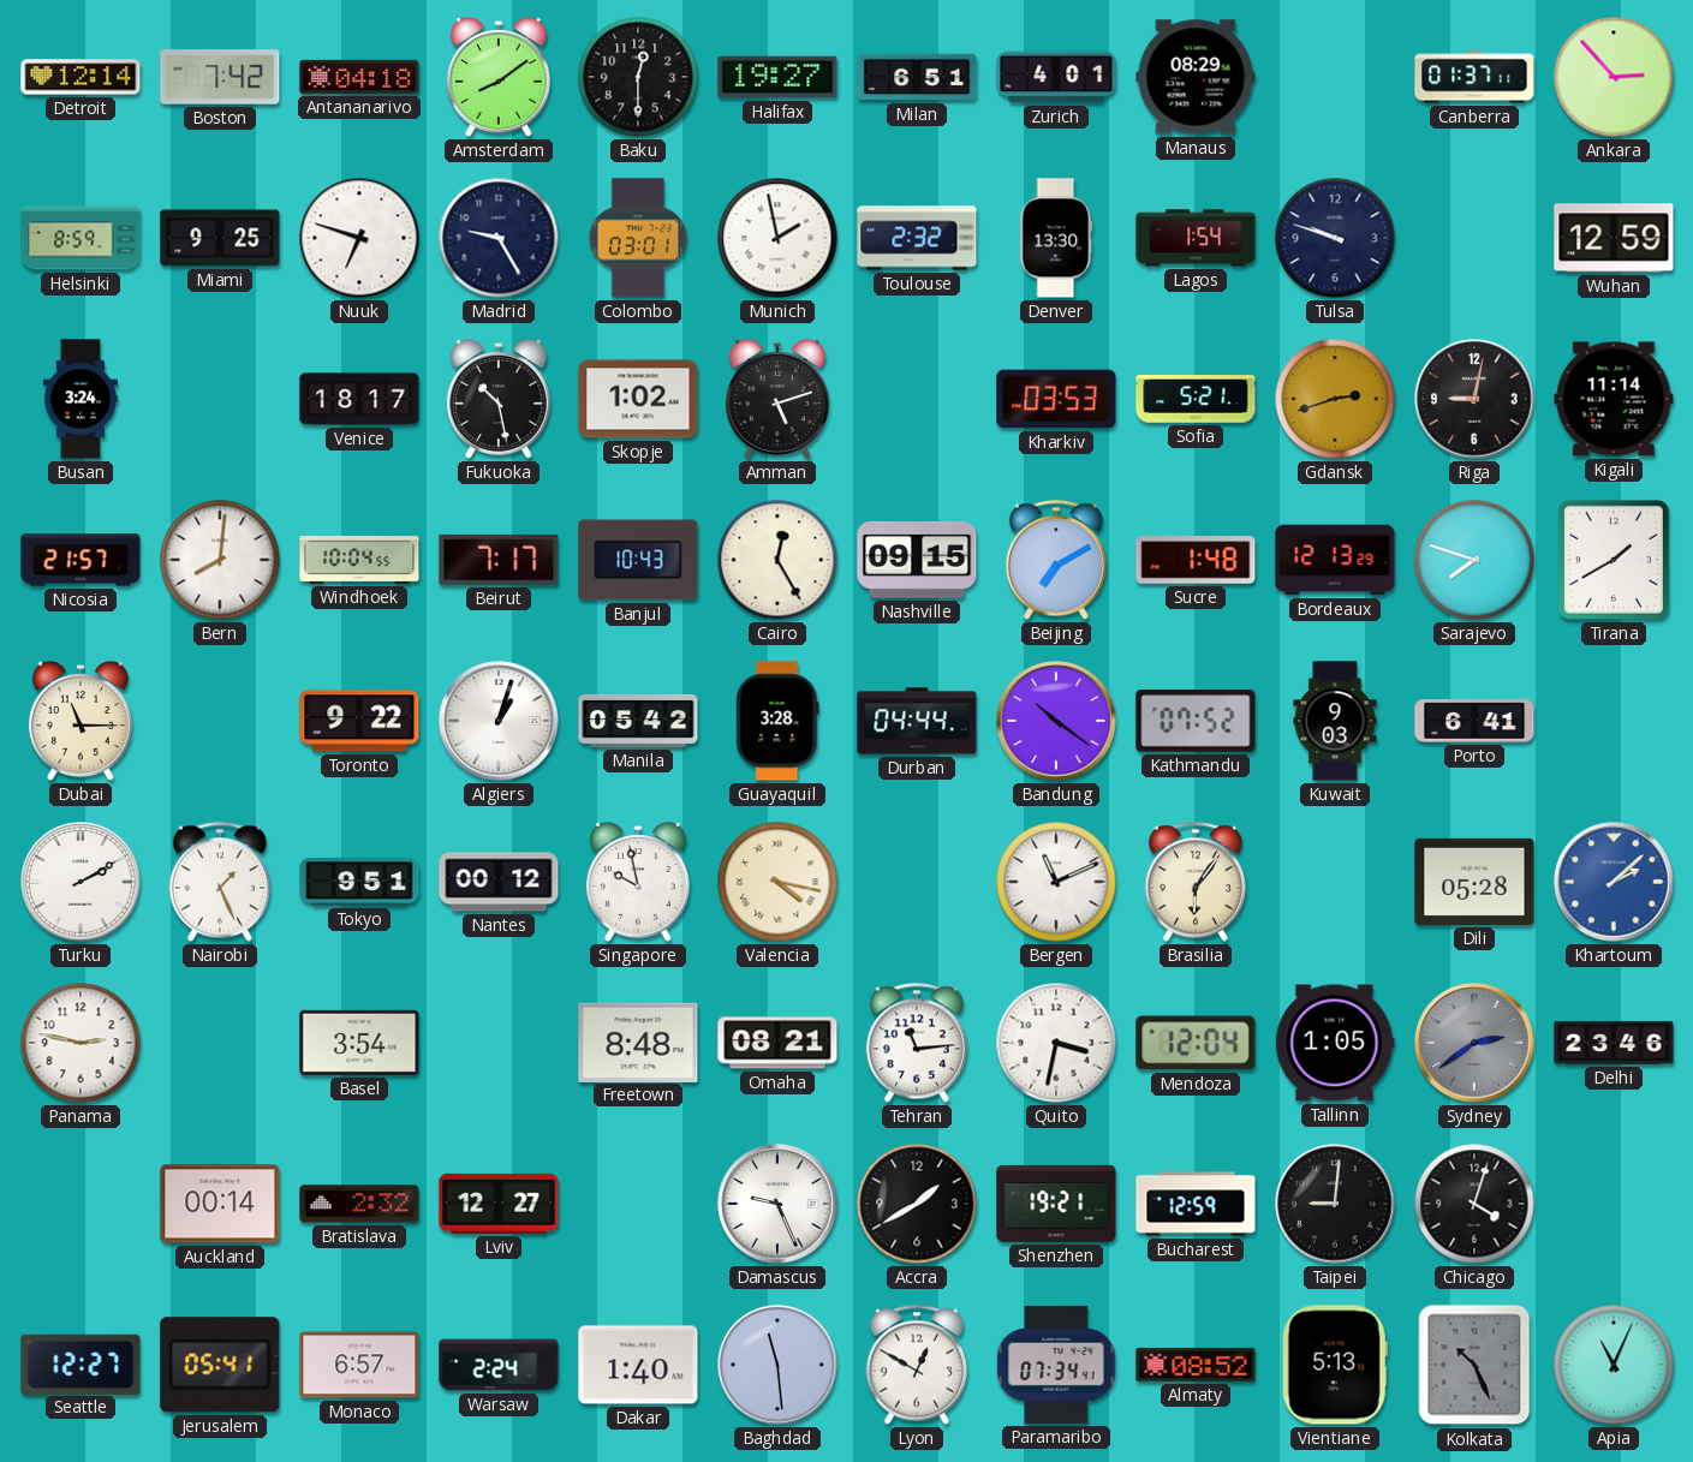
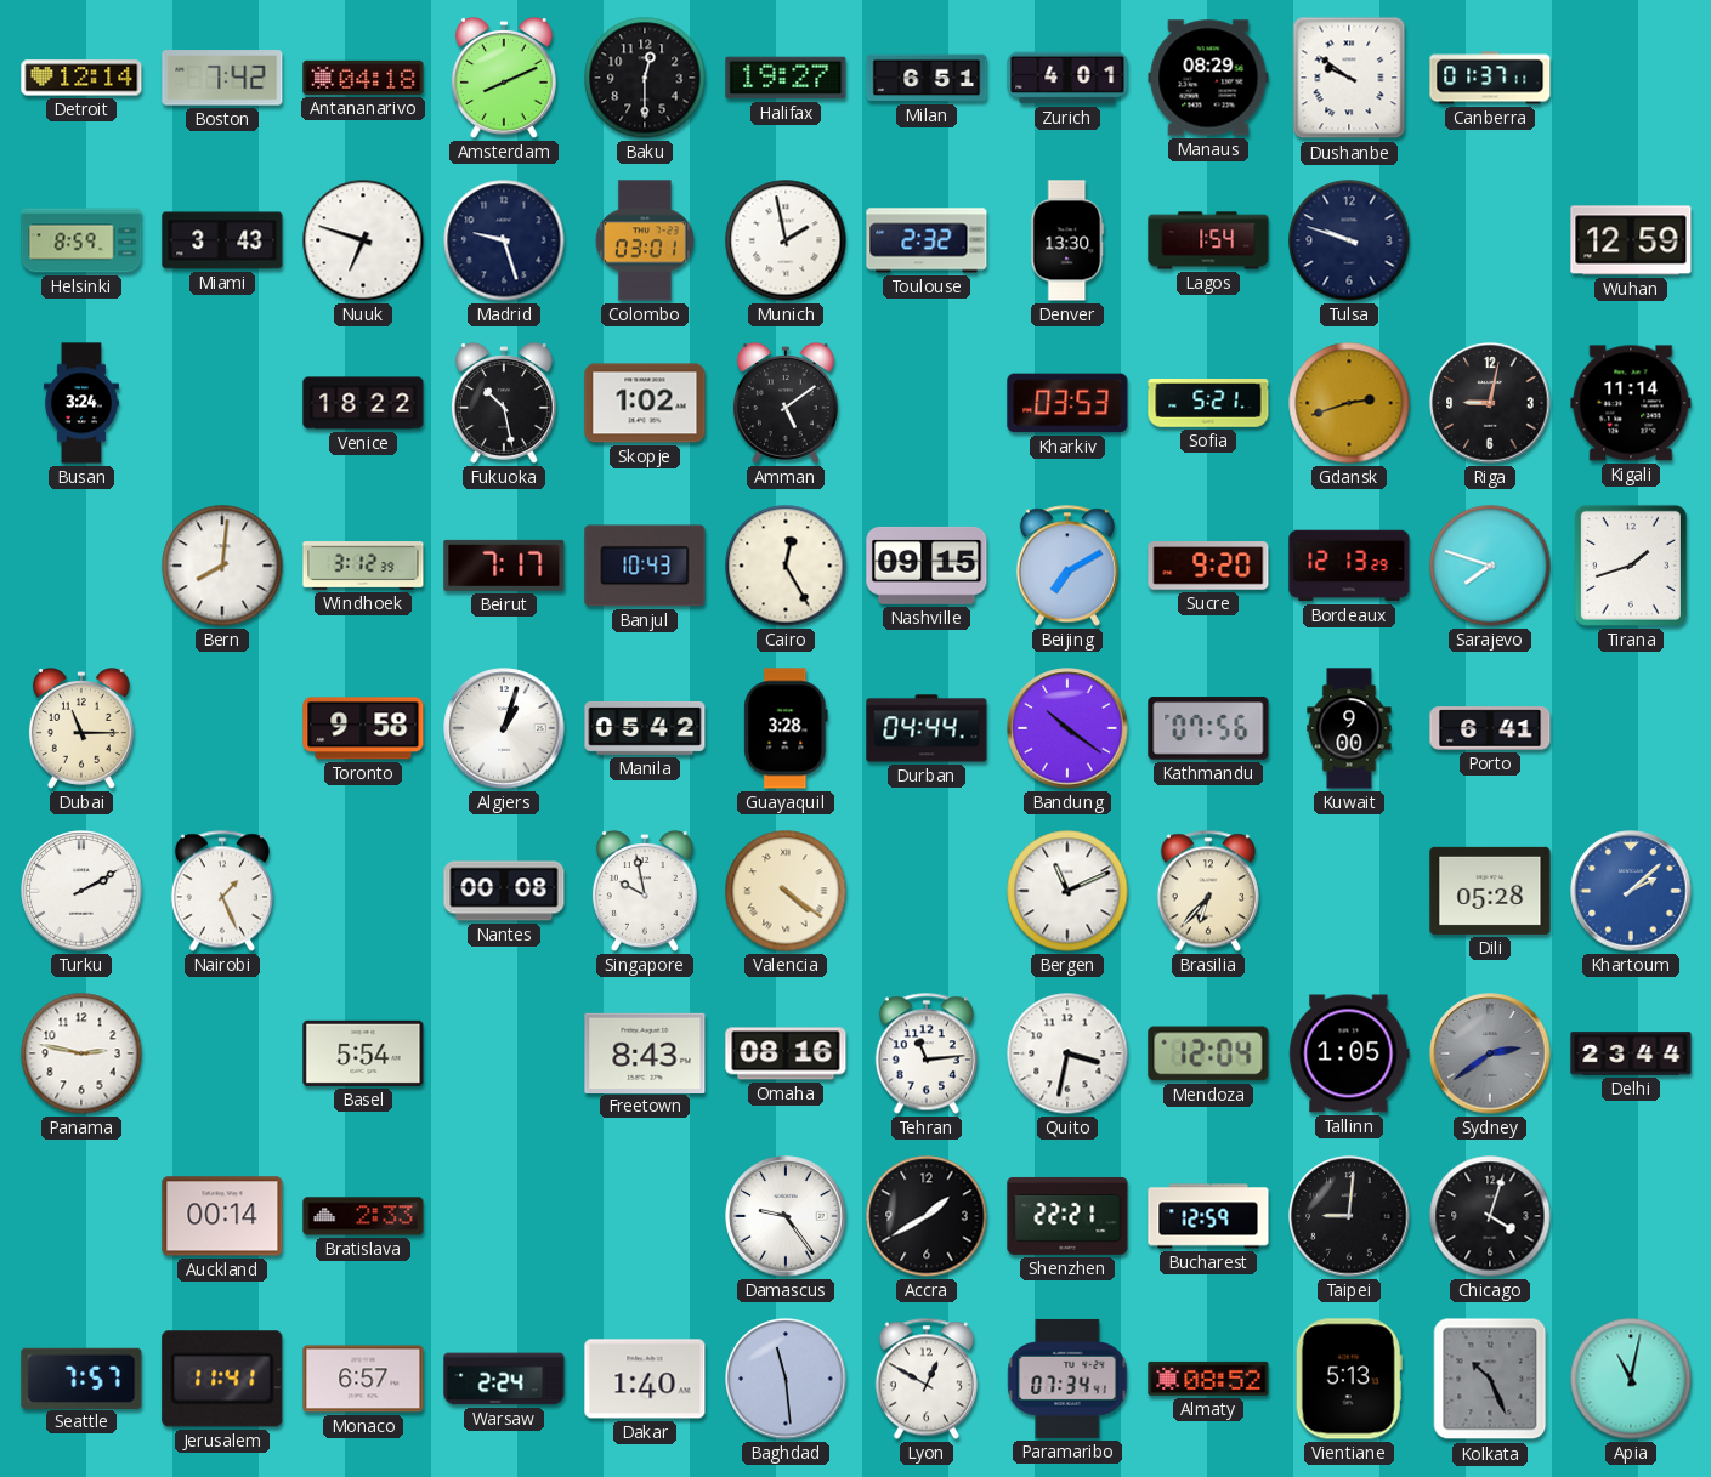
Amsterdam: 8:09 -> 8:11 (504, 79)
Dushanbe: none -> 9:51 (1349, 78)
Ankara: 2:53 -> none (1614, 77)
Miami: 9:25 -> 3:43 (222, 240)
Madrid: 9:25 -> 9:27 (504, 240)
Venice: 18:17 -> 18:22 (363, 403)
Amman: 5:12 -> 5:09 (786, 404)
Nicosia: 21:57 -> none (81, 560)
Windhoek: 10:04 -> 3:12 (363, 566)
Sucre: 1:48 -> 9:20 (1208, 566)
Tirana: 1:40 -> 1:42 (1631, 566)
Toronto: 9:22 -> 9:58 (363, 728)
Kathmandu: 07:52 -> 07:56 (1208, 728)
Kuwait: 9:03 -> 9:00 (1349, 728)
Tokyo: 9:51 -> none (359, 882)
Nantes: 00:12 -> 00:08 (504, 891)
Valencia: 4:17 -> 4:21 (786, 891)
Brasilia: 6:06 -> 6:37 (1208, 891)
Basel: 3:54 -> 5:54 (363, 1053)
Freetown: 8:48 -> 8:43 (645, 1052)
Omaha: 08:21 -> 08:16 (786, 1053)
Delhi: 23:46 -> 23:44 (1631, 1053)
Bratislava: 2:32 -> 2:33 (363, 1216)
Lviv: 12:27 -> none (499, 1204)
Damascus: 9:26 -> 9:24 (786, 1216)
Shenzhen: 19:21 -> 22:21 (1067, 1216)
Seattle: 12:27 -> 7:57 (81, 1377)
Jerusalem: 05:41 -> 11:41 (222, 1379)
Apia: 11:04 -> 11:02 (1631, 1379)
